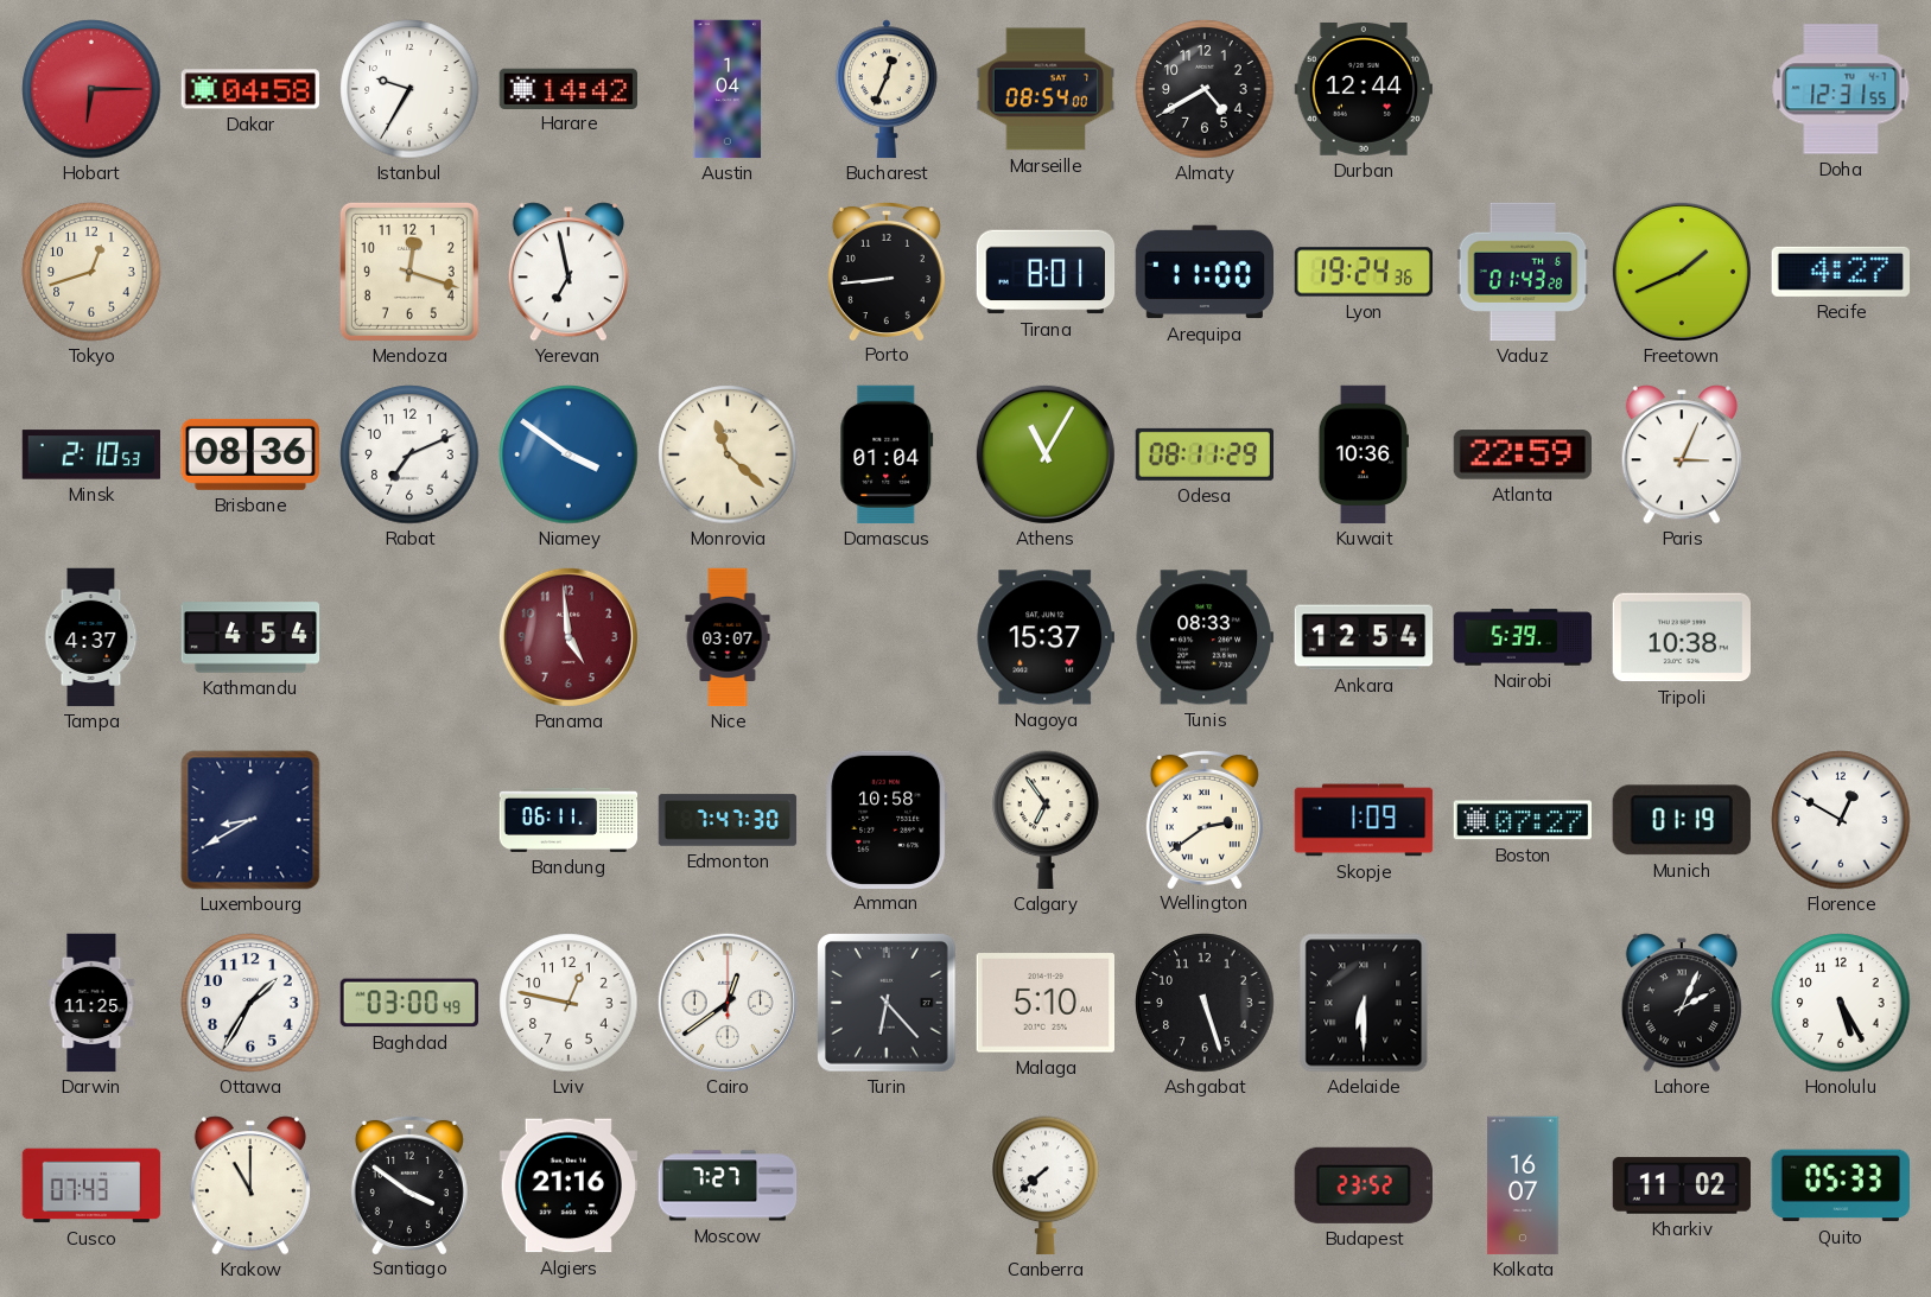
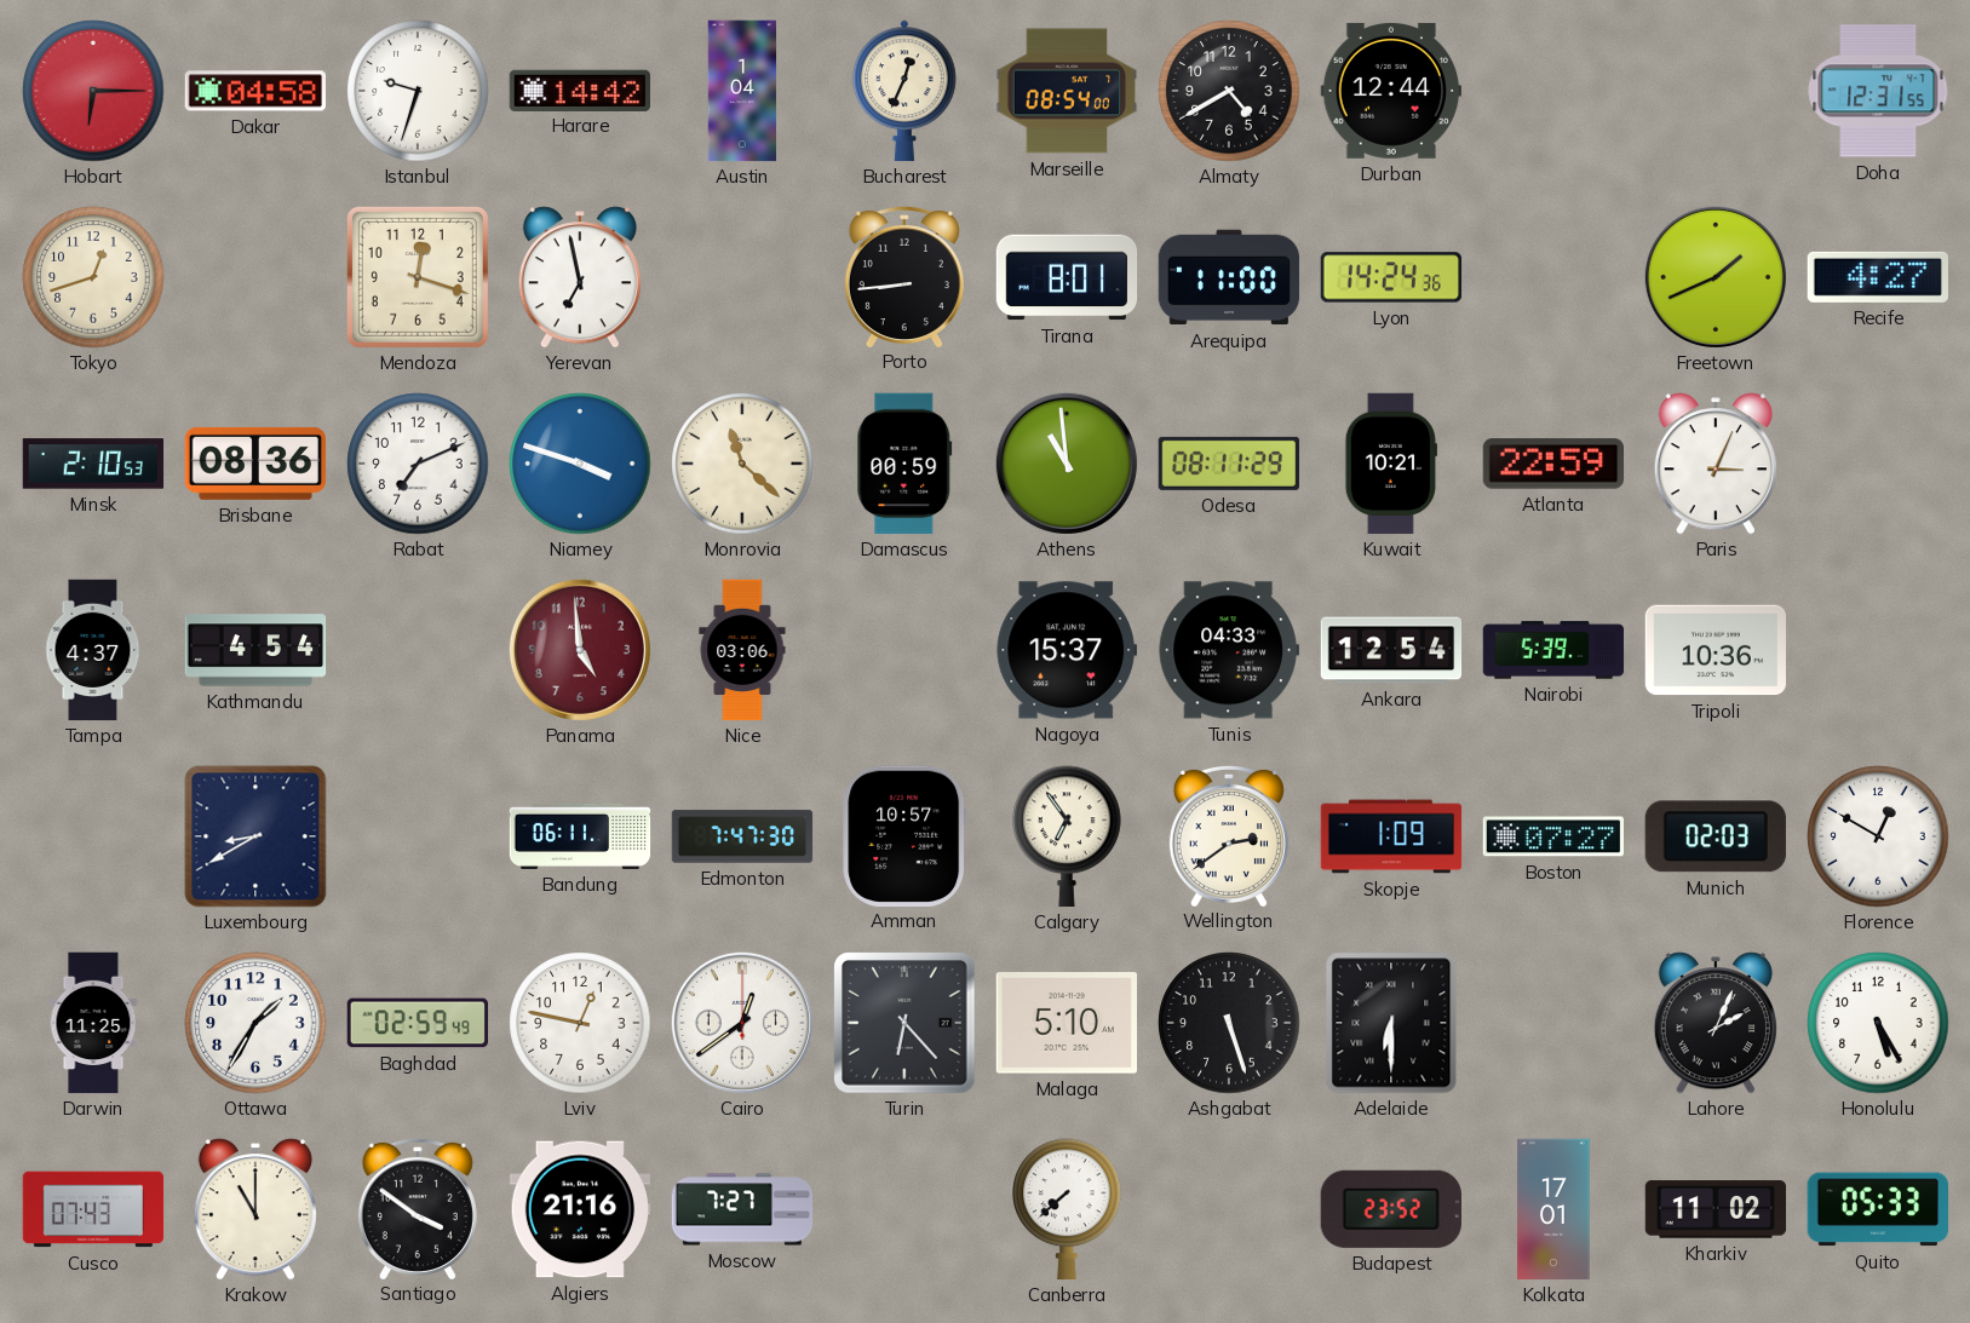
Istanbul: 9:35 -> 9:33 (418, 91)
Lyon: 19:24 -> 14:24 (1391, 277)
Vaduz: 01:43 -> none (1523, 272)
Niamey: 3:51 -> 3:48 (580, 464)
Damascus: 01:04 -> 00:59 (904, 464)
Athens: 11:05 -> 10:59 (1067, 464)
Kuwait: 10:36 -> 10:21 (1391, 464)
Nice: 03:07 -> 03:06 (742, 650)
Tunis: 08:33 -> 04:33 (1228, 650)
Tripoli: 10:38 -> 10:36 (1715, 650)
Amman: 10:58 -> 10:57 (904, 835)
Munich: 01:19 -> 02:03 (1716, 836)
Baghdad: 03:00 -> 02:59 (418, 1023)
Kolkata: 16:07 -> 17:01 (1553, 1209)
